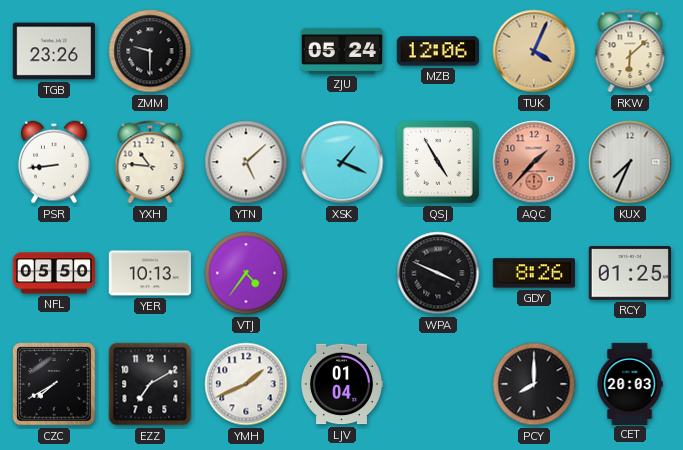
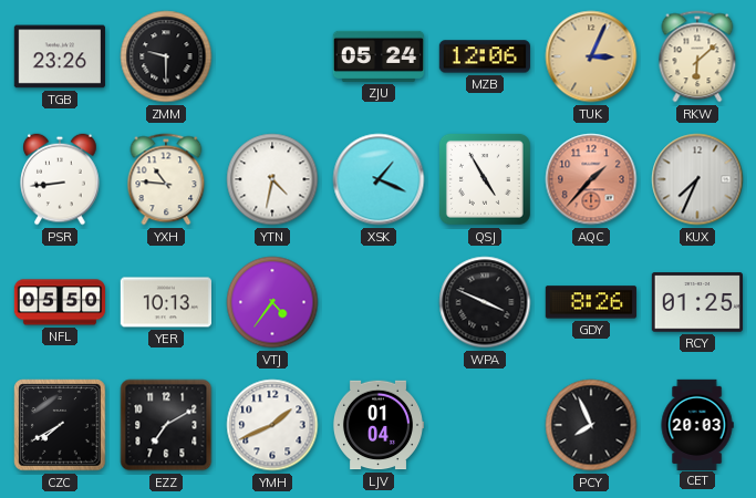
TUK: 4:04 -> 3:04 (591, 56)
YTN: 5:08 -> 4:32 (272, 179)
PCY: 8:00 -> 7:56 (591, 425)
